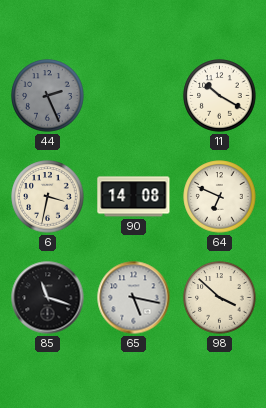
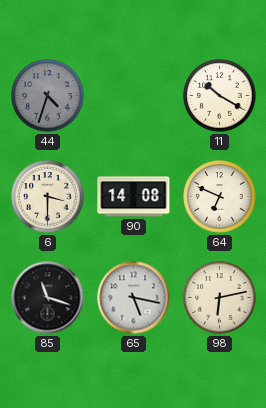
44: 2:26 -> 4:33 (48, 96)
6: 3:32 -> 3:30 (48, 197)
98: 3:52 -> 6:13 (220, 298)
